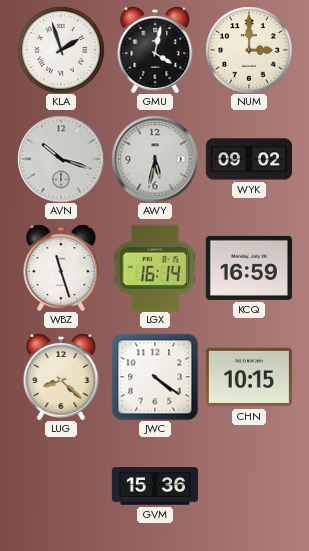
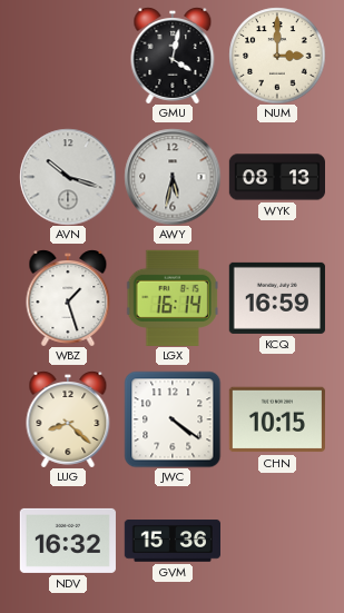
KLA: 1:57 -> none (61, 50)
WYK: 09:02 -> 08:13 (276, 177)
WBZ: 11:27 -> 1:27 (68, 298)
NDV: none -> 16:32 (68, 541)
